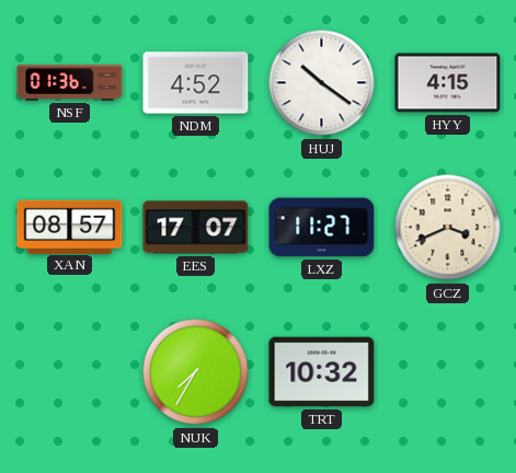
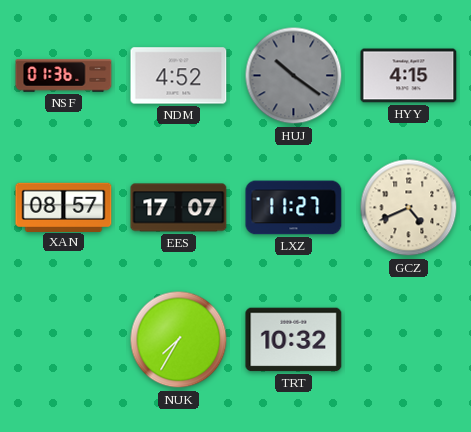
HUJ dial: white -> grey (294, 76)
GCZ: 3:41 -> 4:41 (409, 208)
